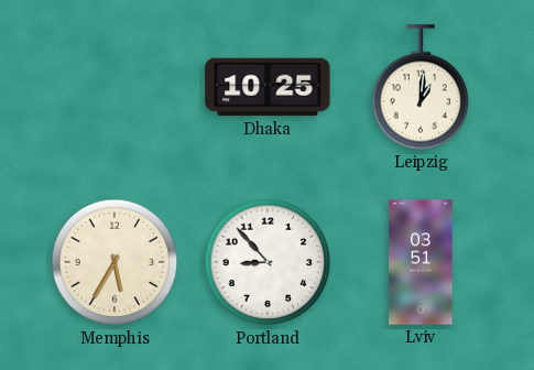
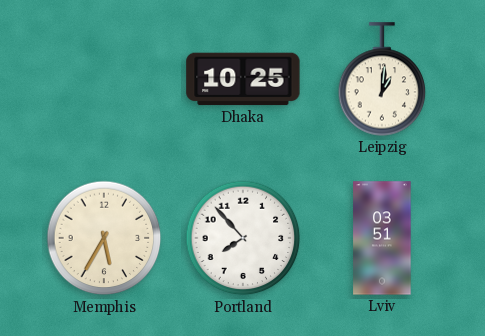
Portland: 8:53 -> 7:53 (243, 238)
